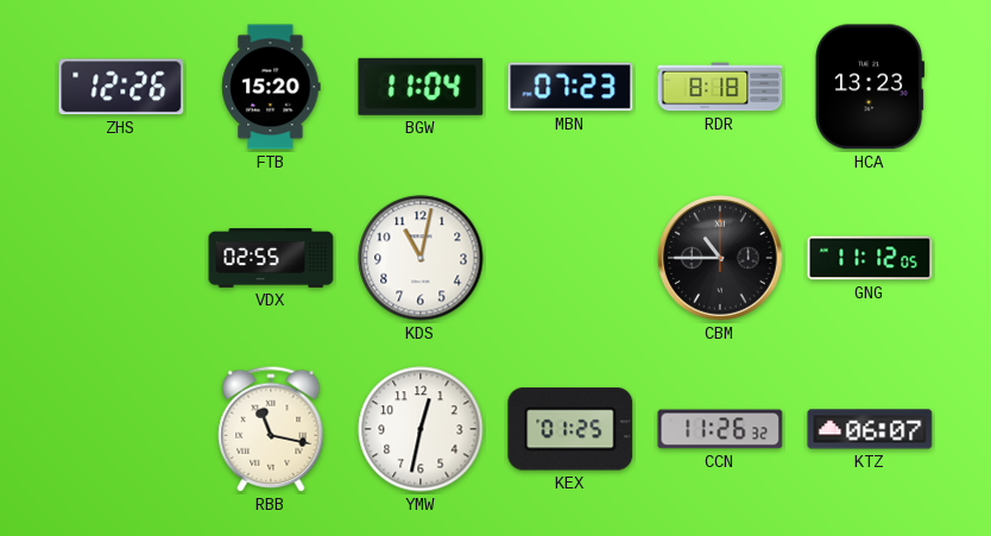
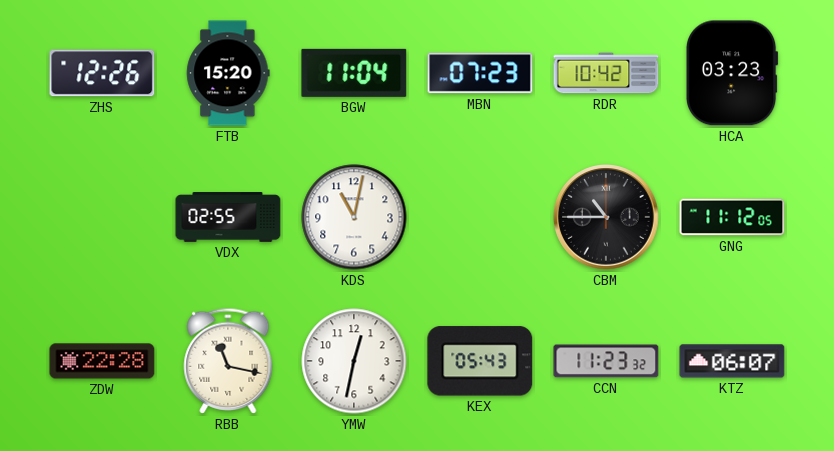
RDR: 8:18 -> 10:42 (606, 73)
HCA: 13:23 -> 03:23 (732, 73)
ZDW: none -> 22:28 (102, 361)
KEX: 01:25 -> 05:43 (480, 361)
CCN: 11:26 -> 11:23 (606, 361)
